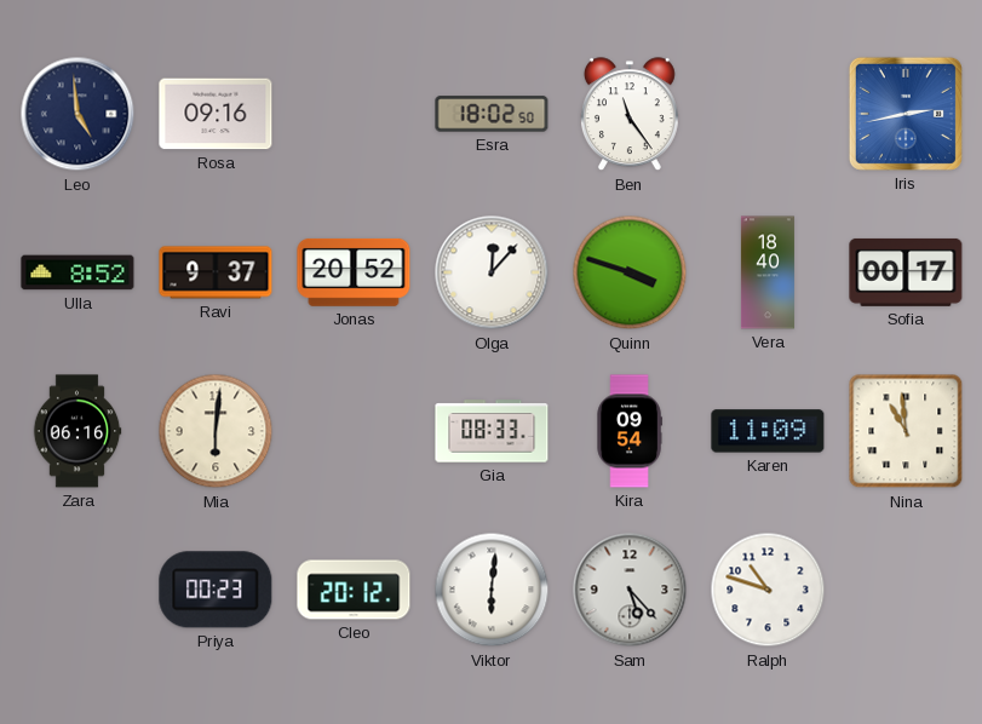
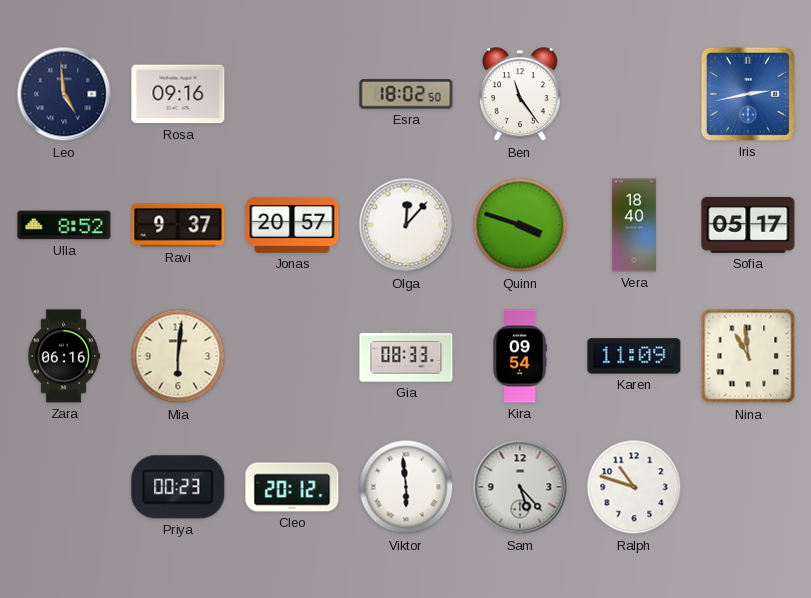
Jonas: 20:52 -> 20:57 (292, 225)
Sofia: 00:17 -> 05:17 (748, 225)
Viktor: 6:01 -> 5:59 (406, 487)
